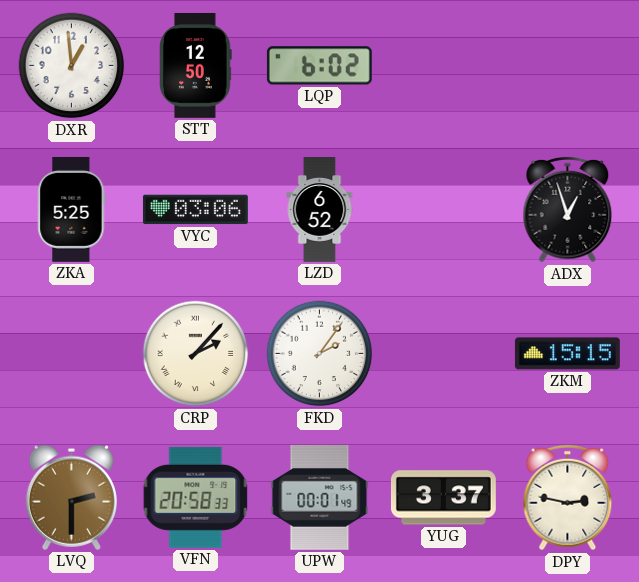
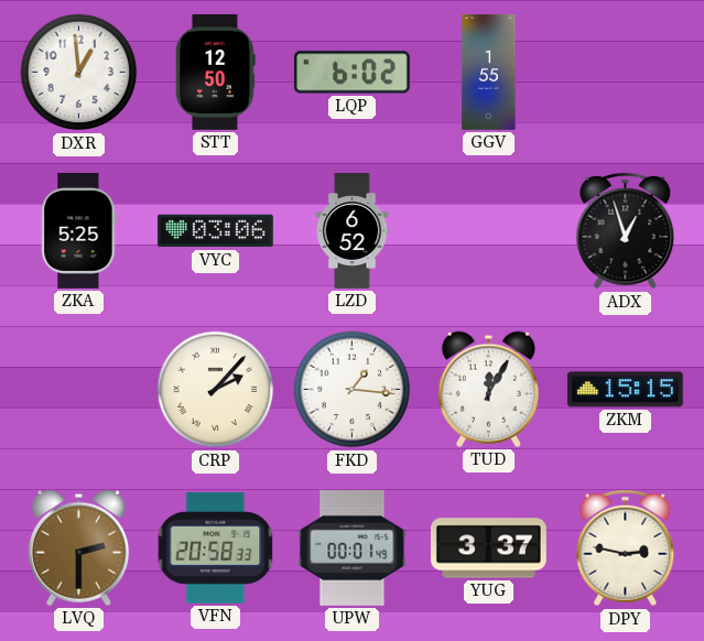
GGV: none -> 1:55 (489, 73)
FKD: 2:06 -> 1:16 (353, 390)
TUD: none -> 12:05 (488, 389)
